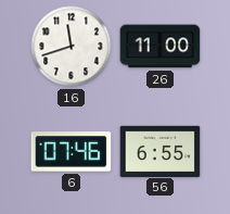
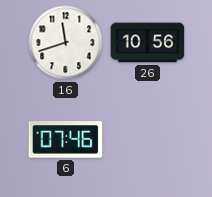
26: 11:00 -> 10:56 (148, 43)
56: 6:55 -> none (161, 151)
